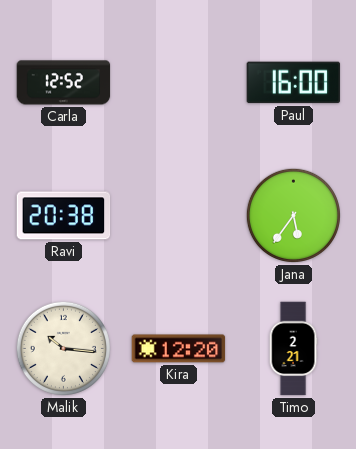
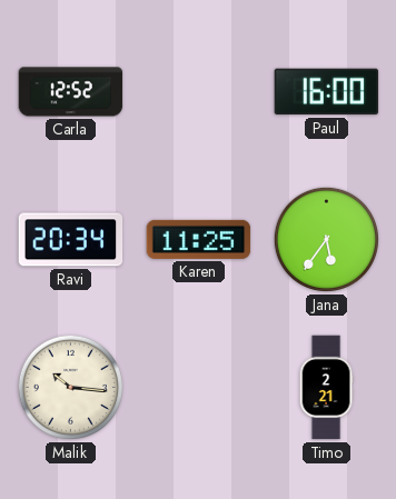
Ravi: 20:38 -> 20:34 (71, 240)
Karen: none -> 11:25 (199, 239)
Kira: 12:20 -> none (179, 349)
